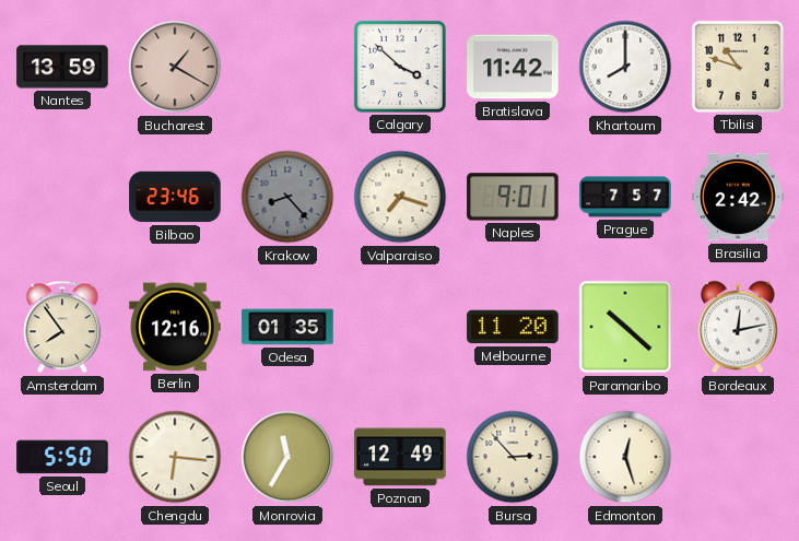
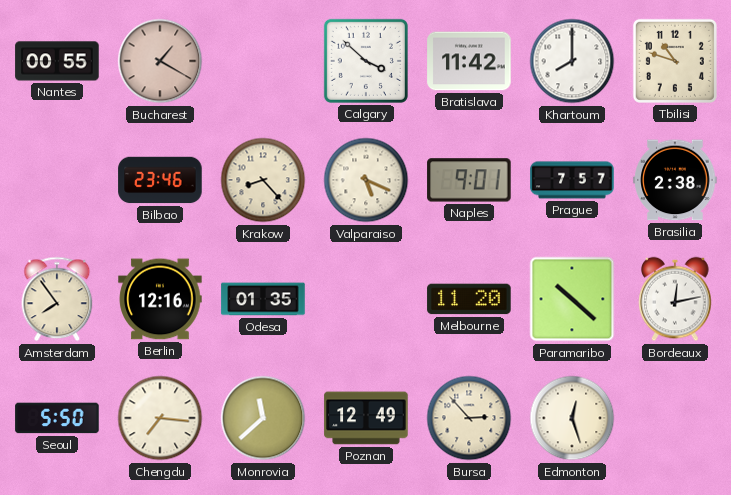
Nantes: 13:59 -> 00:55 (57, 61)
Krakow dial: grey -> cream (263, 180)
Valparaiso: 7:18 -> 5:19 (366, 180)
Brasilia: 2:42 -> 2:38 (675, 180)
Chengdu: 6:16 -> 7:16 (160, 418)
Monrovia: 11:35 -> 11:38 (263, 418)
